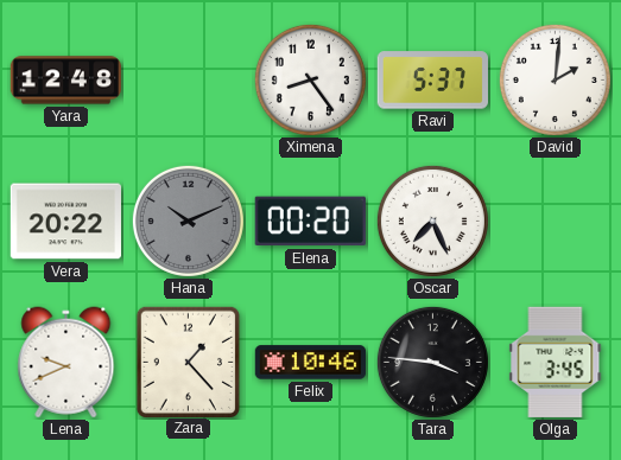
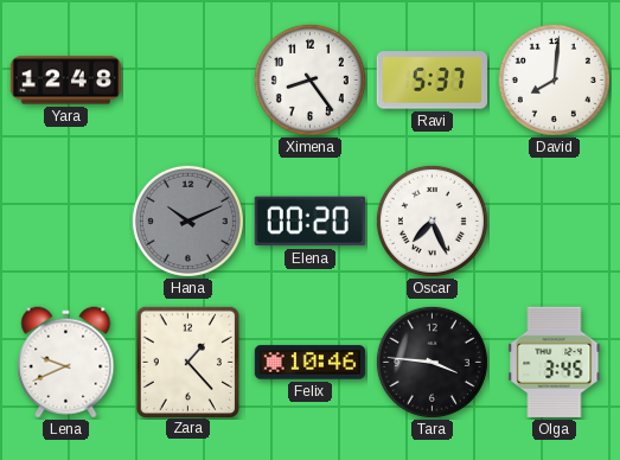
David: 2:01 -> 8:01 (554, 79)
Vera: 20:22 -> none (65, 222)
